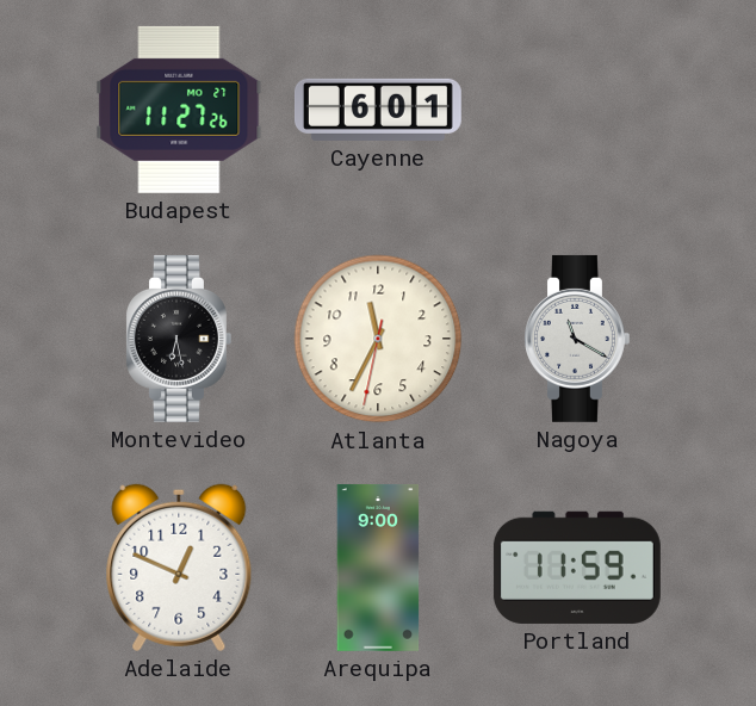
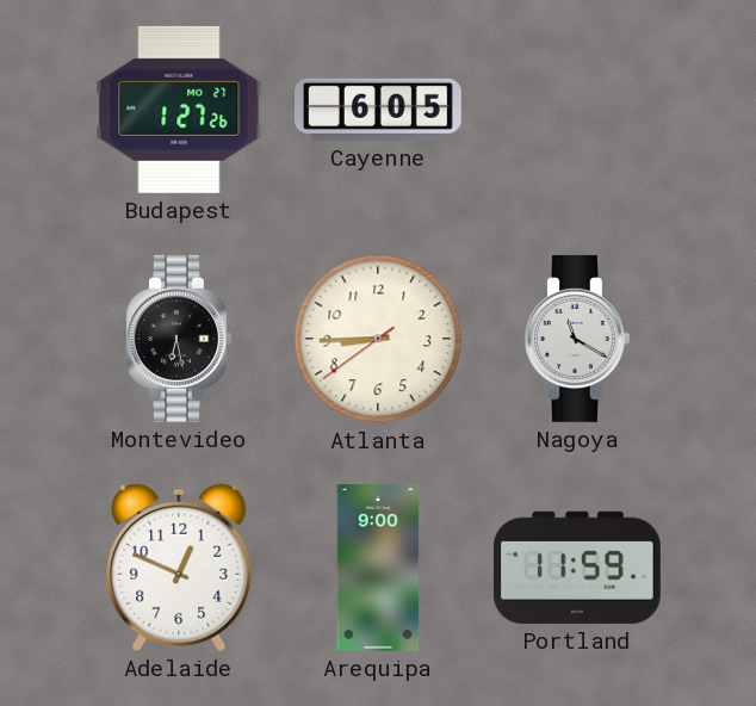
Budapest: 11:27 -> 1:27 (179, 110)
Cayenne: 6:01 -> 6:05 (378, 110)
Atlanta: 11:34 -> 8:44 (378, 339)
